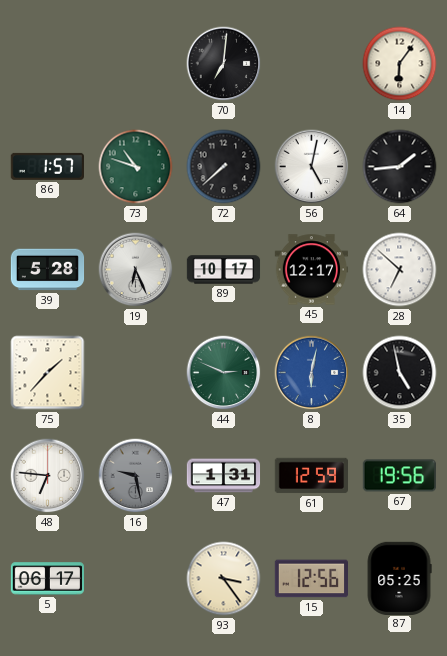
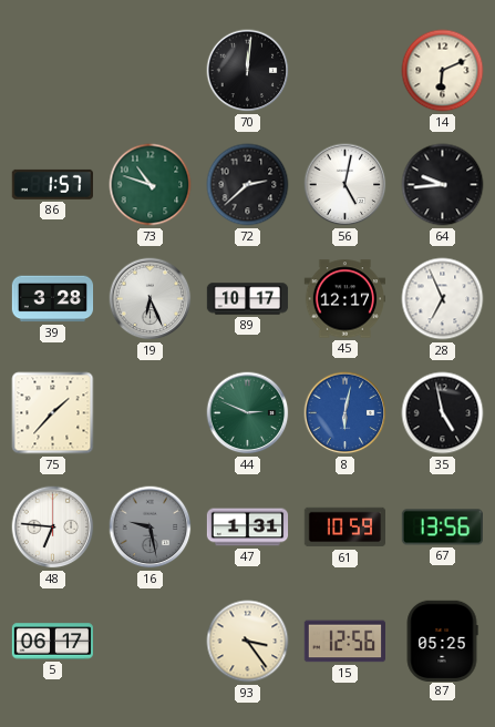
70: 7:01 -> 12:01 (248, 71)
14: 6:06 -> 6:11 (443, 71)
72: 7:38 -> 2:38 (248, 185)
64: 1:44 -> 9:44 (443, 185)
39: 5:28 -> 3:28 (53, 299)
28: 6:52 -> 6:56 (443, 299)
61: 12:59 -> 10:59 (344, 528)
67: 19:56 -> 13:56 (442, 528)
